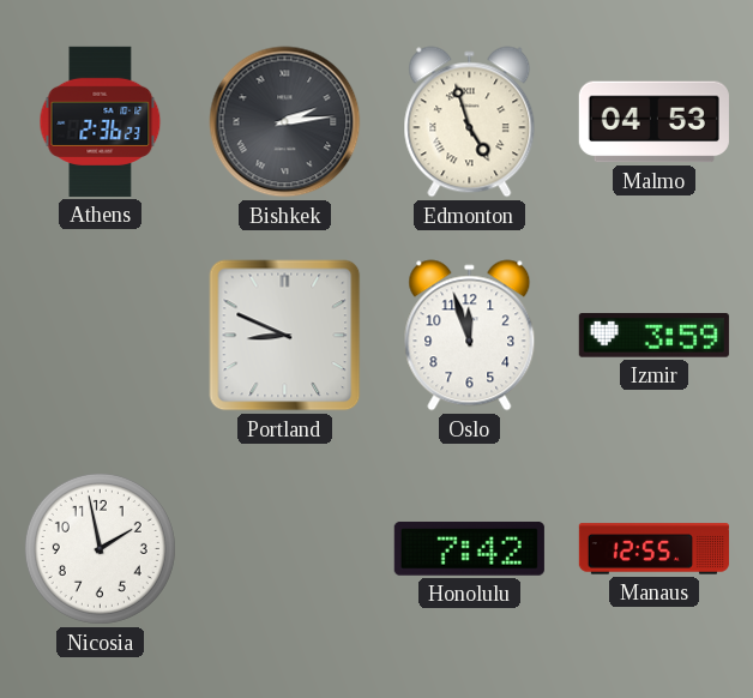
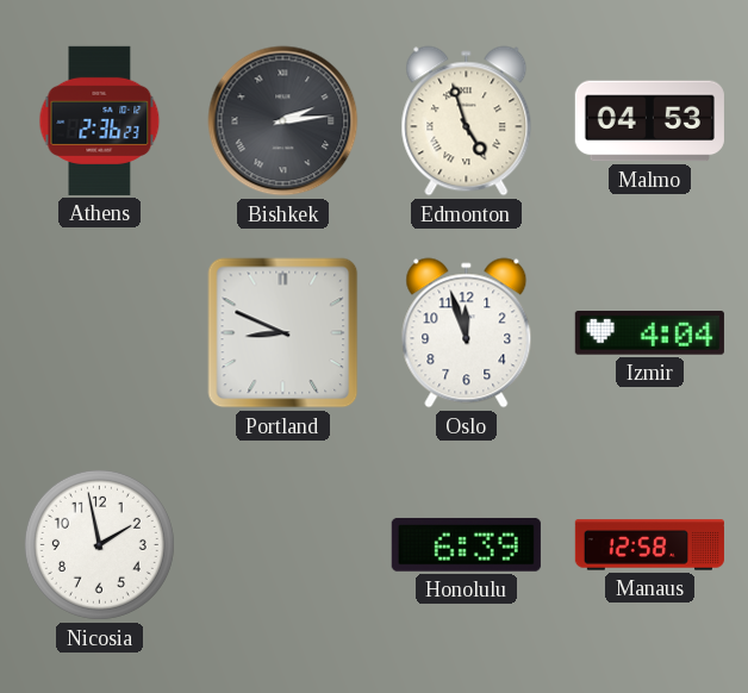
Izmir: 3:59 -> 4:04 (649, 333)
Honolulu: 7:42 -> 6:39 (466, 544)
Manaus: 12:55 -> 12:58 (649, 545)
